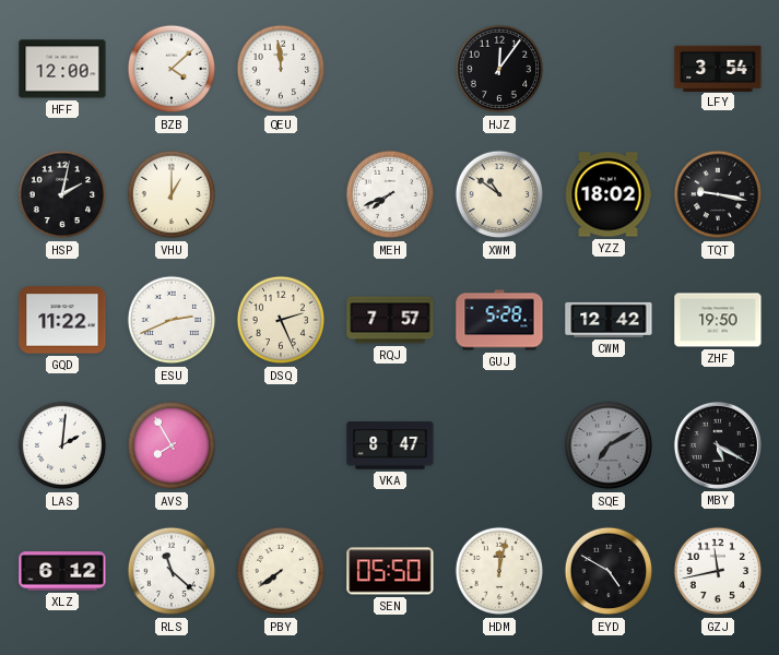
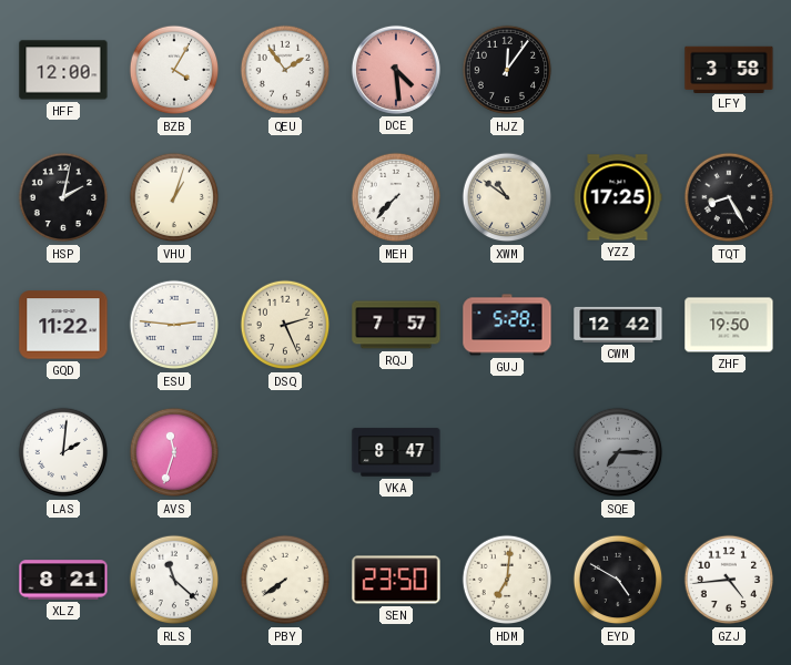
BZB: 4:08 -> 4:05 (174, 70)
QEU: 11:59 -> 1:54 (285, 70)
DCE: none -> 4:29 (396, 70)
LFY: 3:54 -> 3:58 (729, 69)
VHU: 1:00 -> 1:03 (174, 197)
MEH: 7:41 -> 7:37 (396, 197)
YZZ: 18:02 -> 17:25 (618, 197)
TQT: 9:17 -> 8:25 (729, 197)
ESU: 2:41 -> 2:46 (174, 325)
AVS: 7:55 -> 11:33 (174, 452)
SQE: 7:10 -> 7:15 (618, 452)
MBY: 5:20 -> none (718, 445)
XLZ: 6:12 -> 8:21 (63, 580)
SEN: 05:50 -> 23:50 (396, 580)
HDM: 12:02 -> 7:01 (507, 580)
GZJ: 11:43 -> 4:44 (729, 580)
